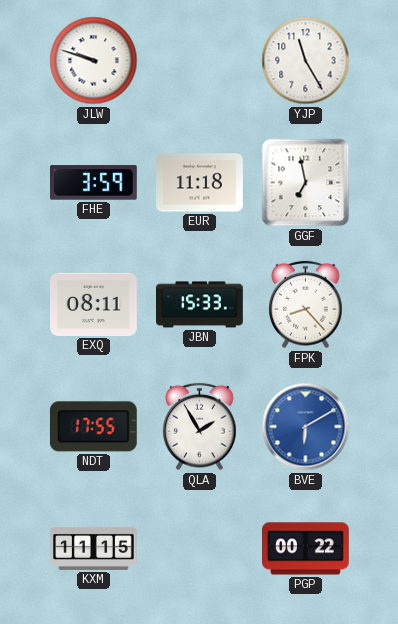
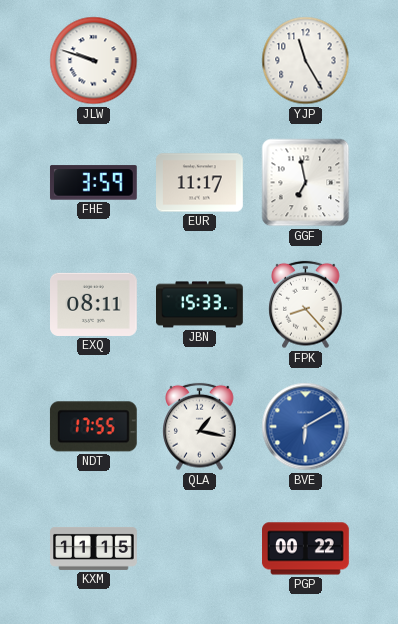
EUR: 11:18 -> 11:17 (200, 183)
QLA: 1:55 -> 1:17 (200, 427)
